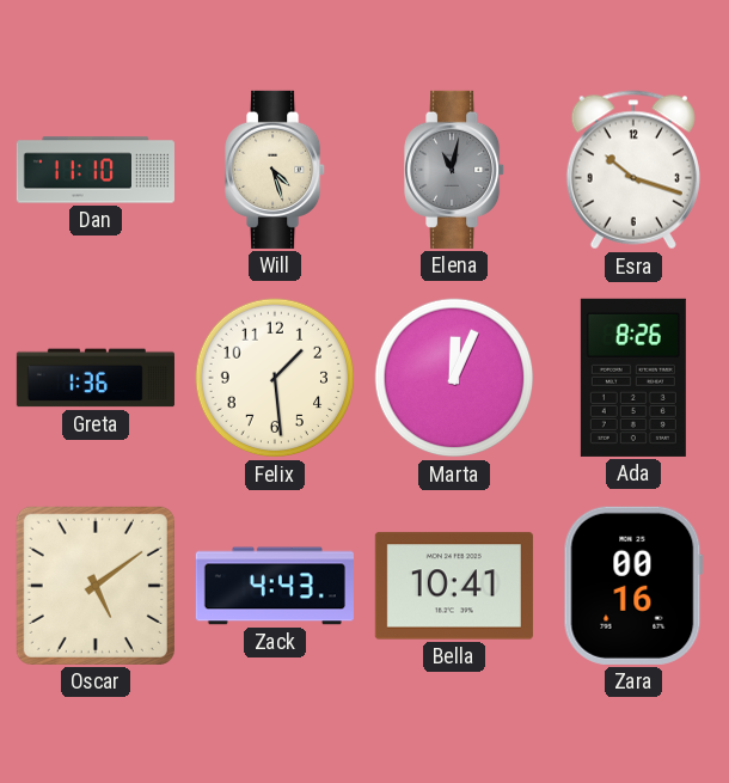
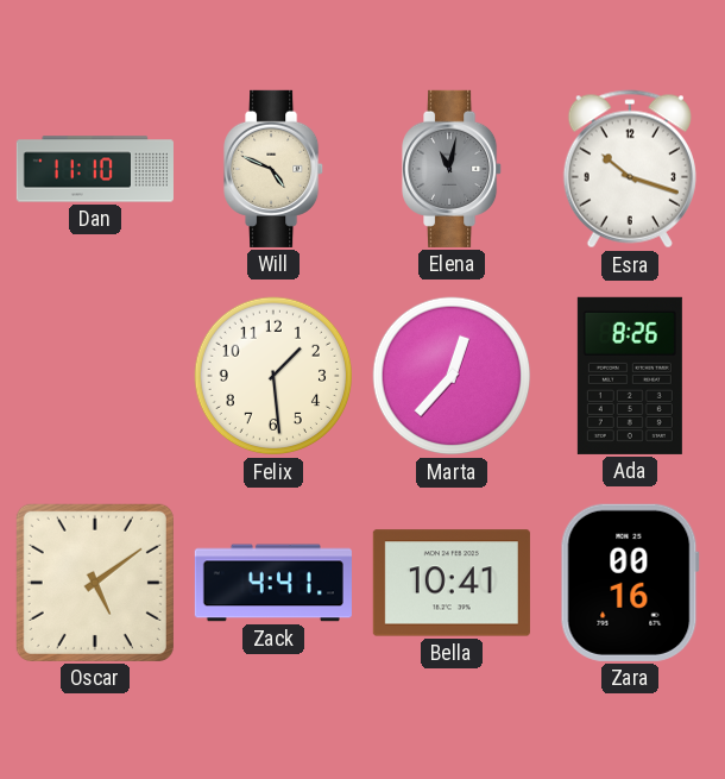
Will: 4:27 -> 4:49 (275, 169)
Greta: 1:36 -> none (96, 378)
Marta: 12:04 -> 12:37 (452, 376)
Zack: 4:43 -> 4:41 (273, 583)
